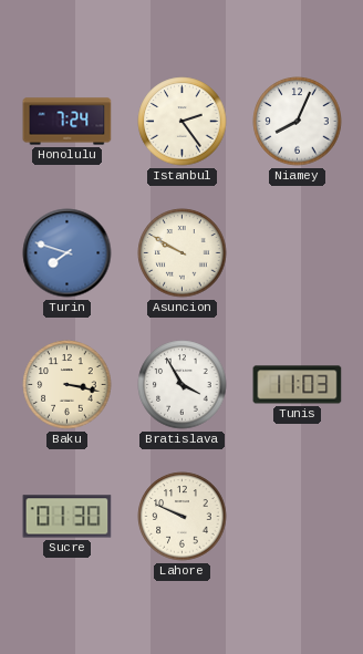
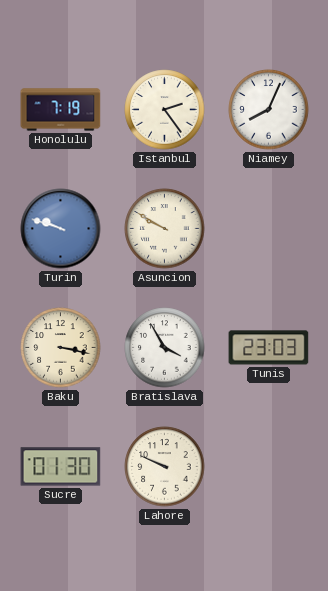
Honolulu: 7:24 -> 7:19 (61, 110)
Turin: 7:48 -> 9:48 (61, 229)
Tunis: 11:03 -> 23:03 (269, 348)
